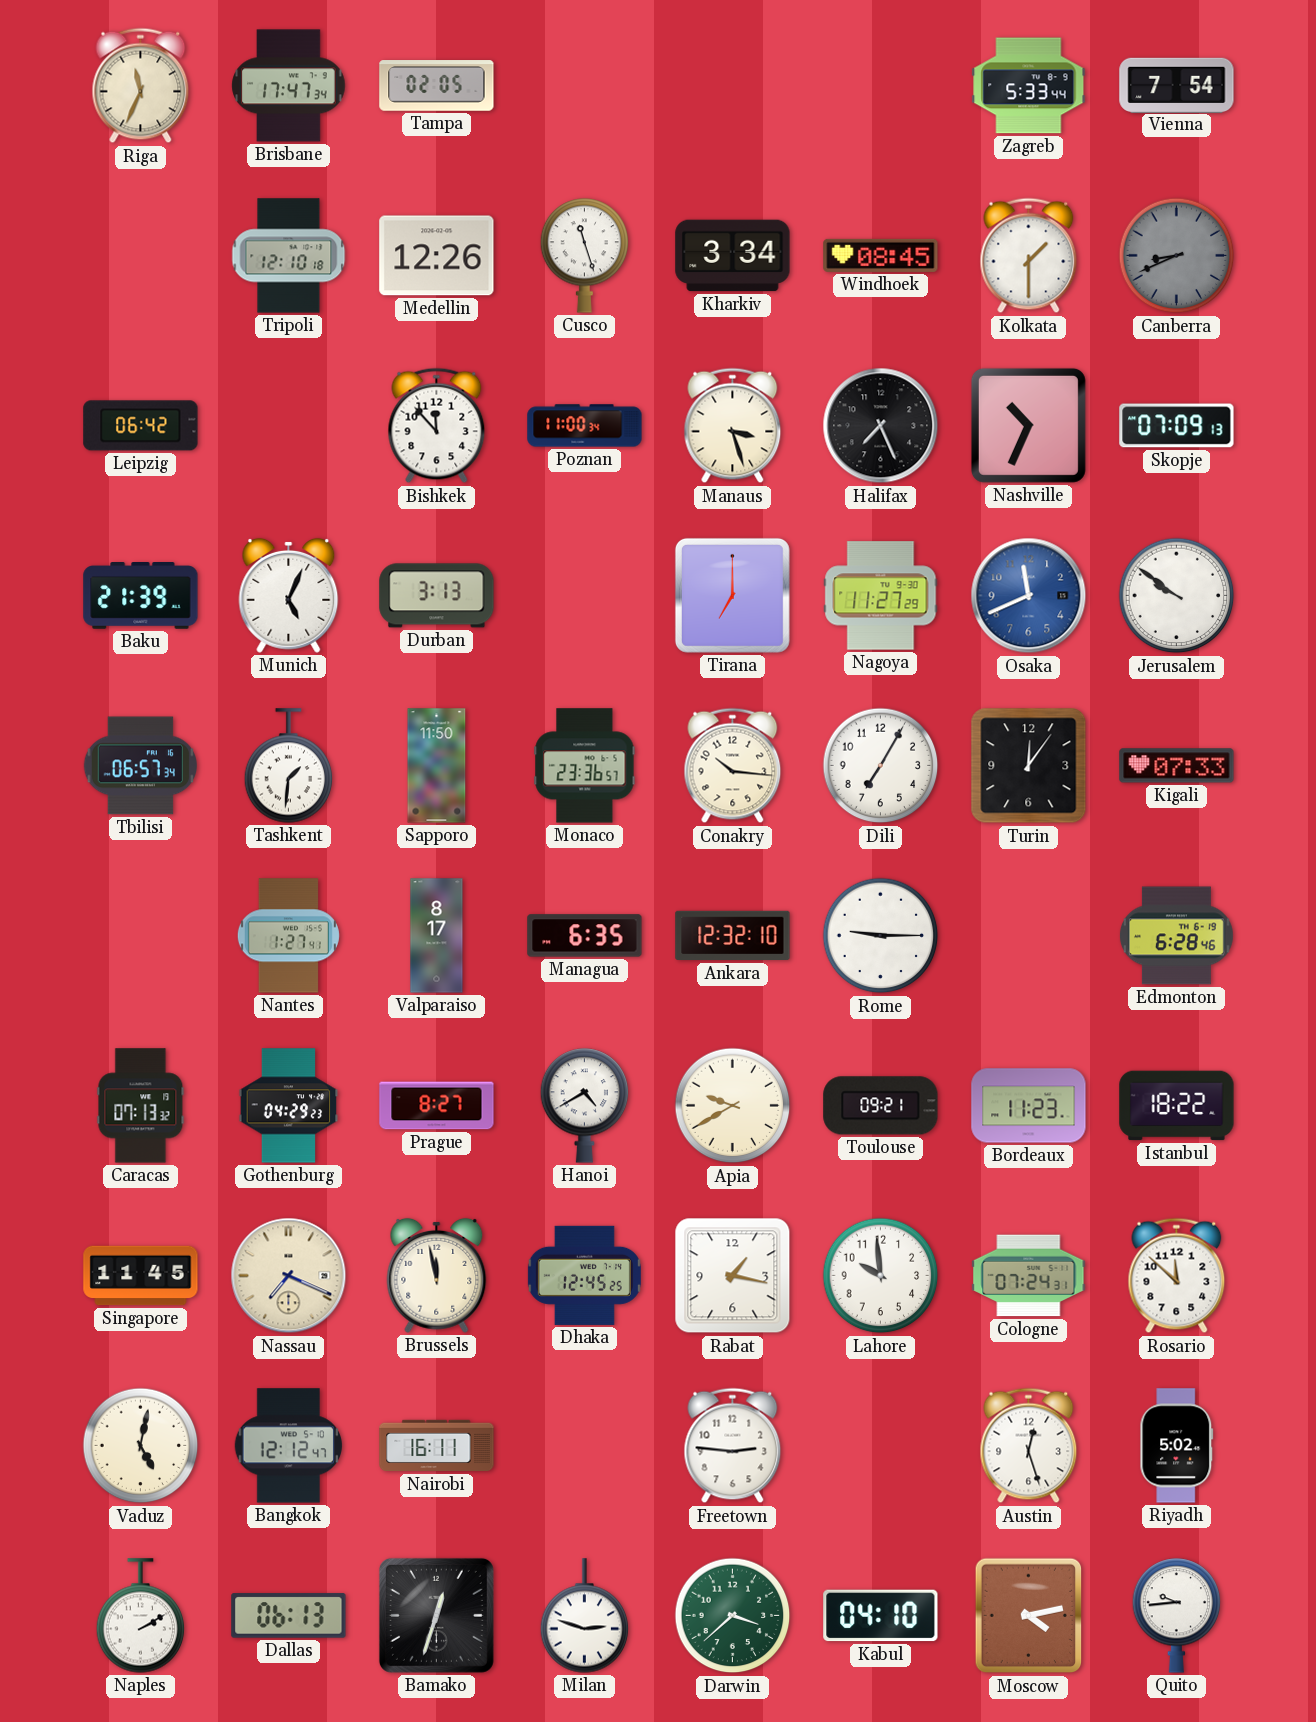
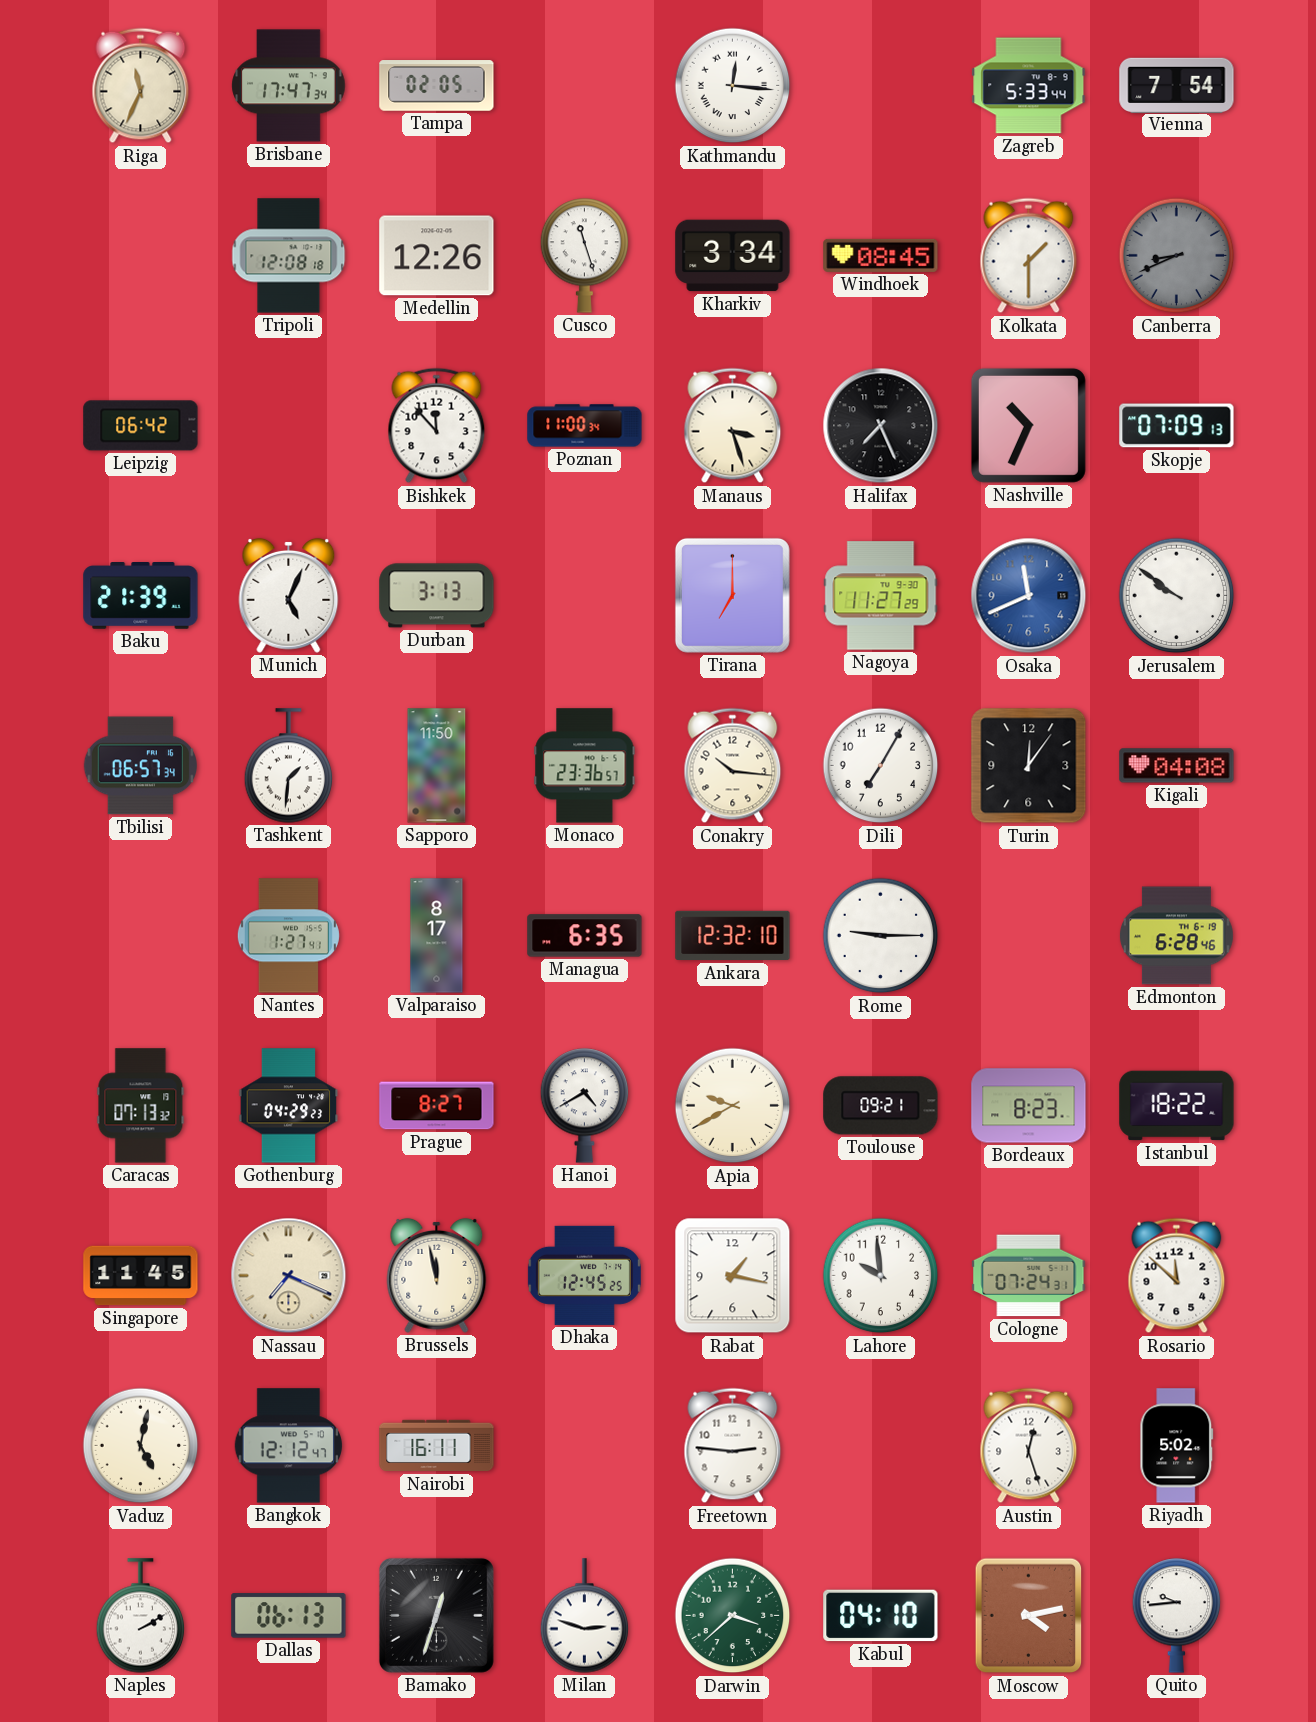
Kathmandu: none -> 12:16 (733, 86)
Tripoli: 12:10 -> 12:08 (289, 256)
Kigali: 07:33 -> 04:08 (1177, 766)
Bordeaux: 11:23 -> 8:23 (1029, 1106)
